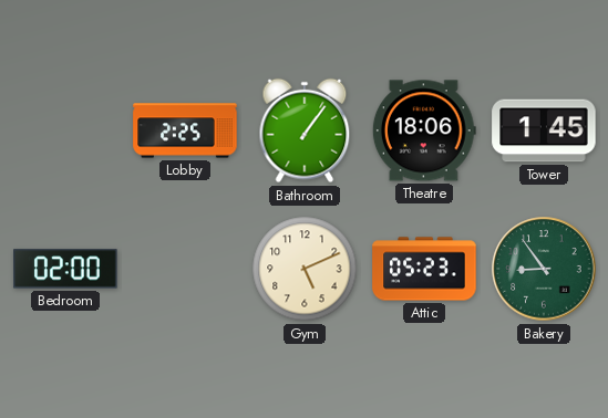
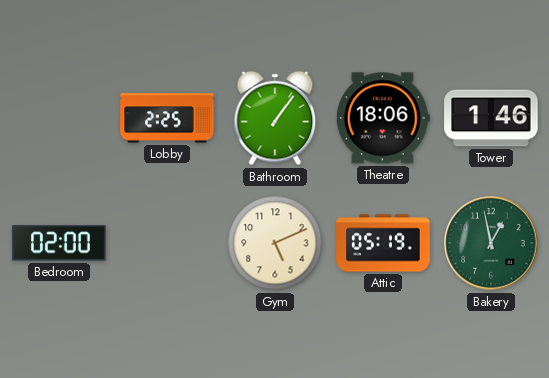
Tower: 1:45 -> 1:46 (491, 118)
Attic: 05:23 -> 05:19 (383, 243)
Bakery: 8:54 -> 12:58 (491, 243)
